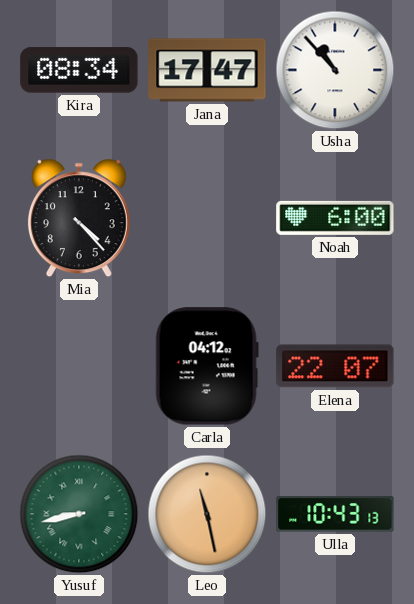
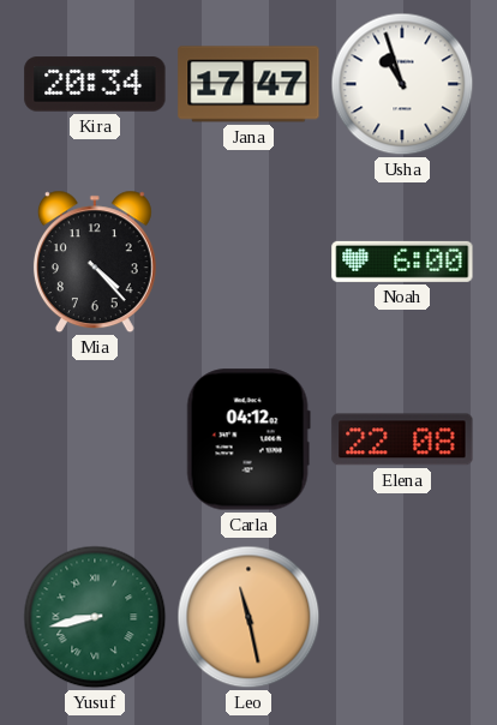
Kira: 08:34 -> 20:34 (95, 84)
Usha: 10:53 -> 10:57 (402, 84)
Elena: 22:07 -> 22:08 (402, 439)
Ulla: 10:43 -> none (335, 514)
